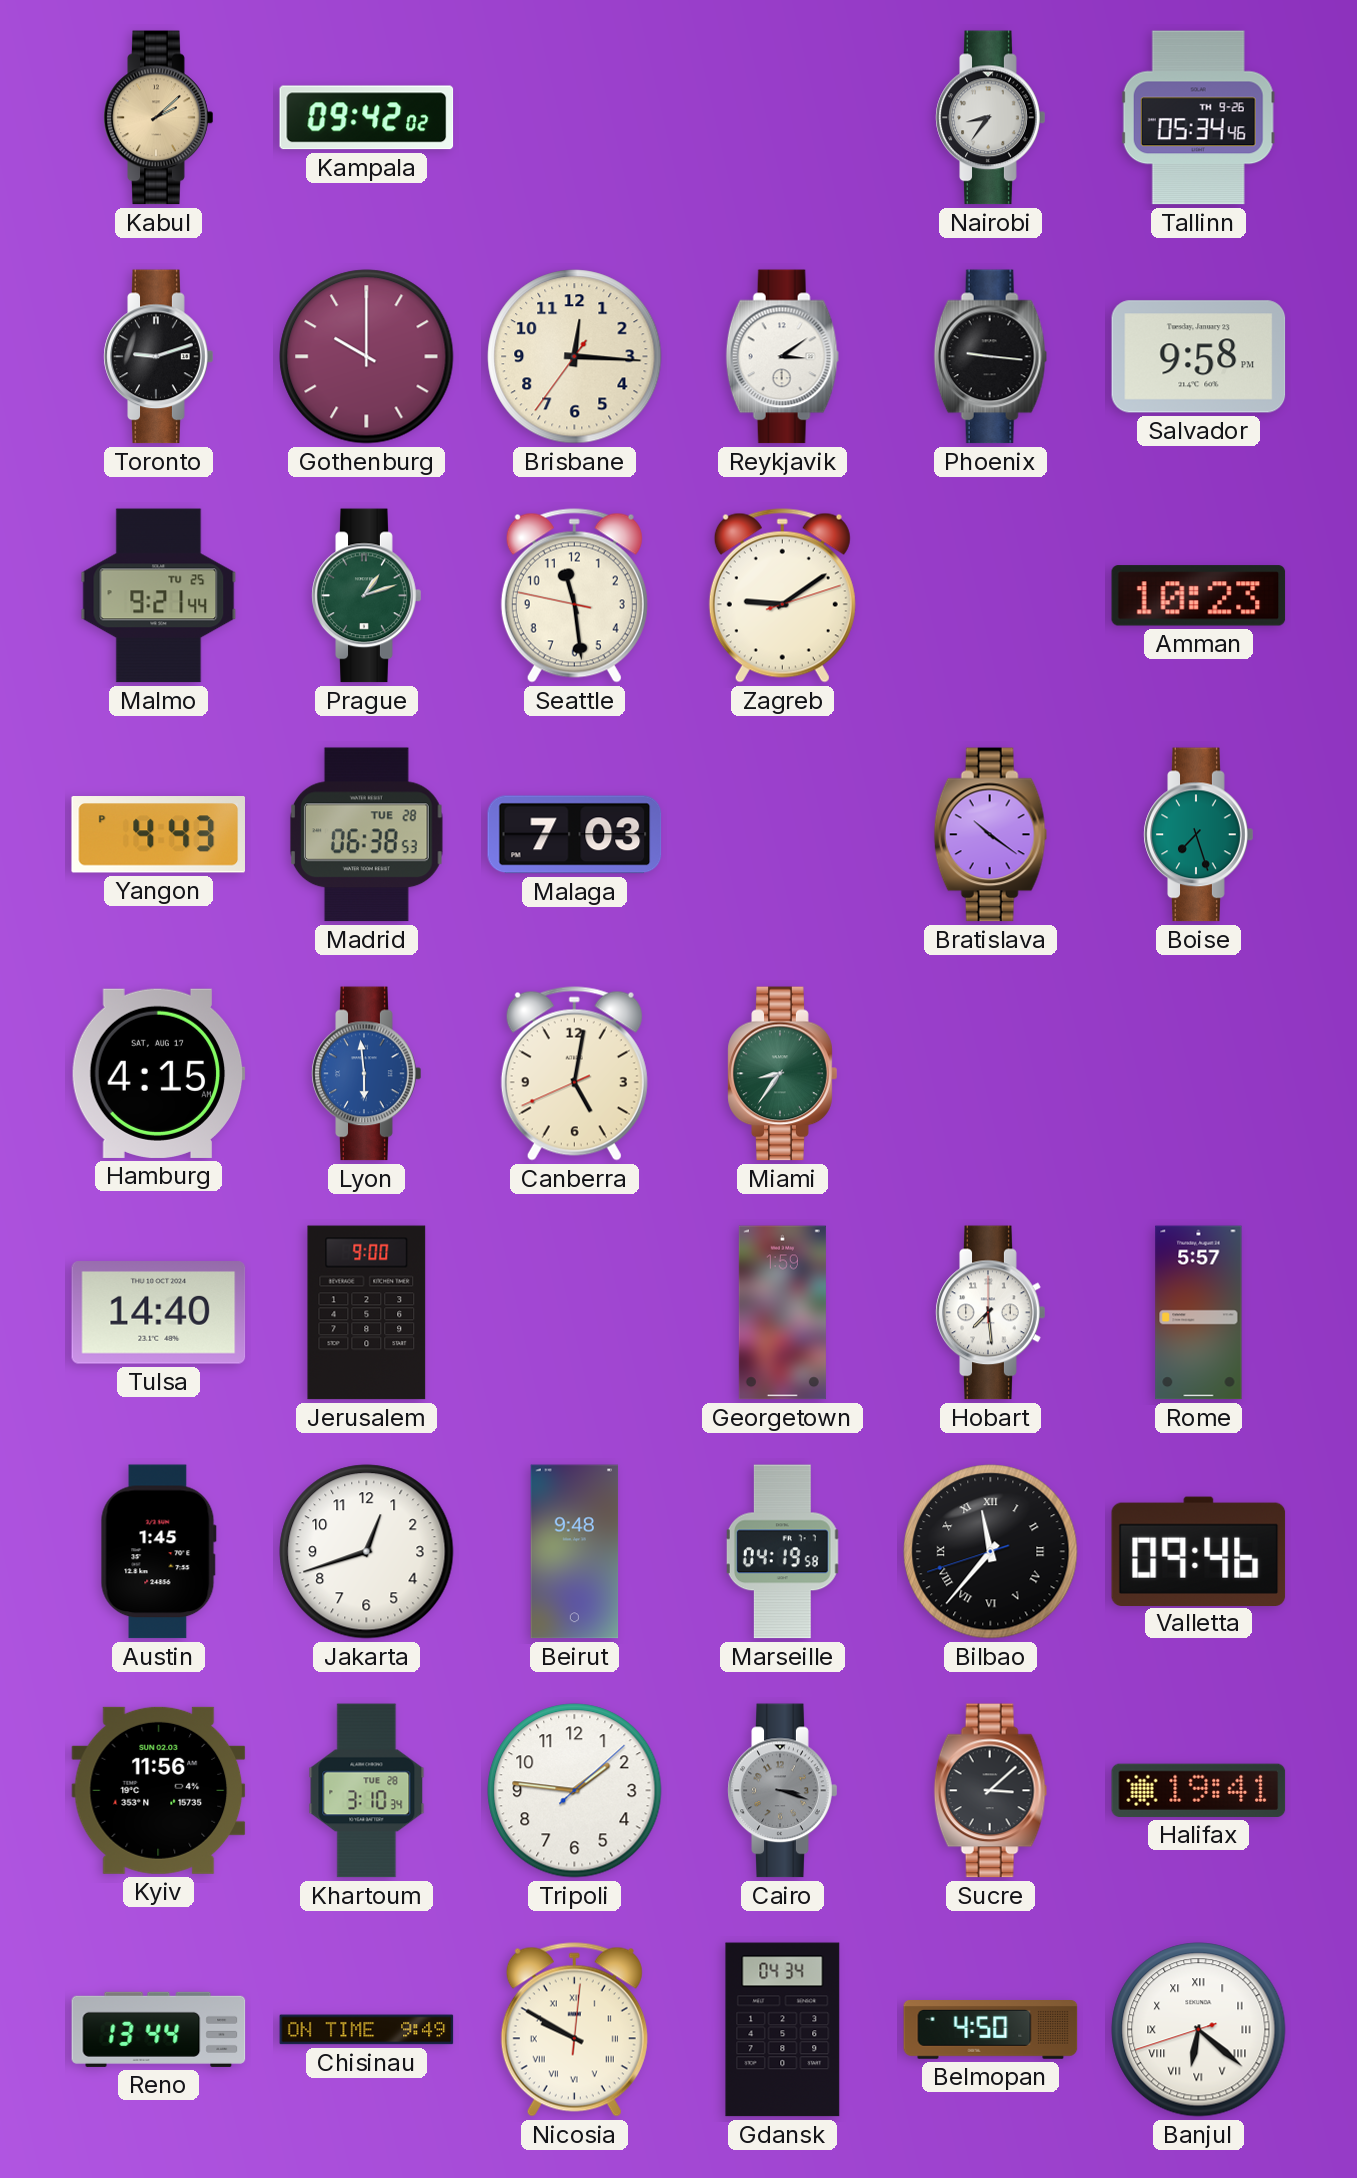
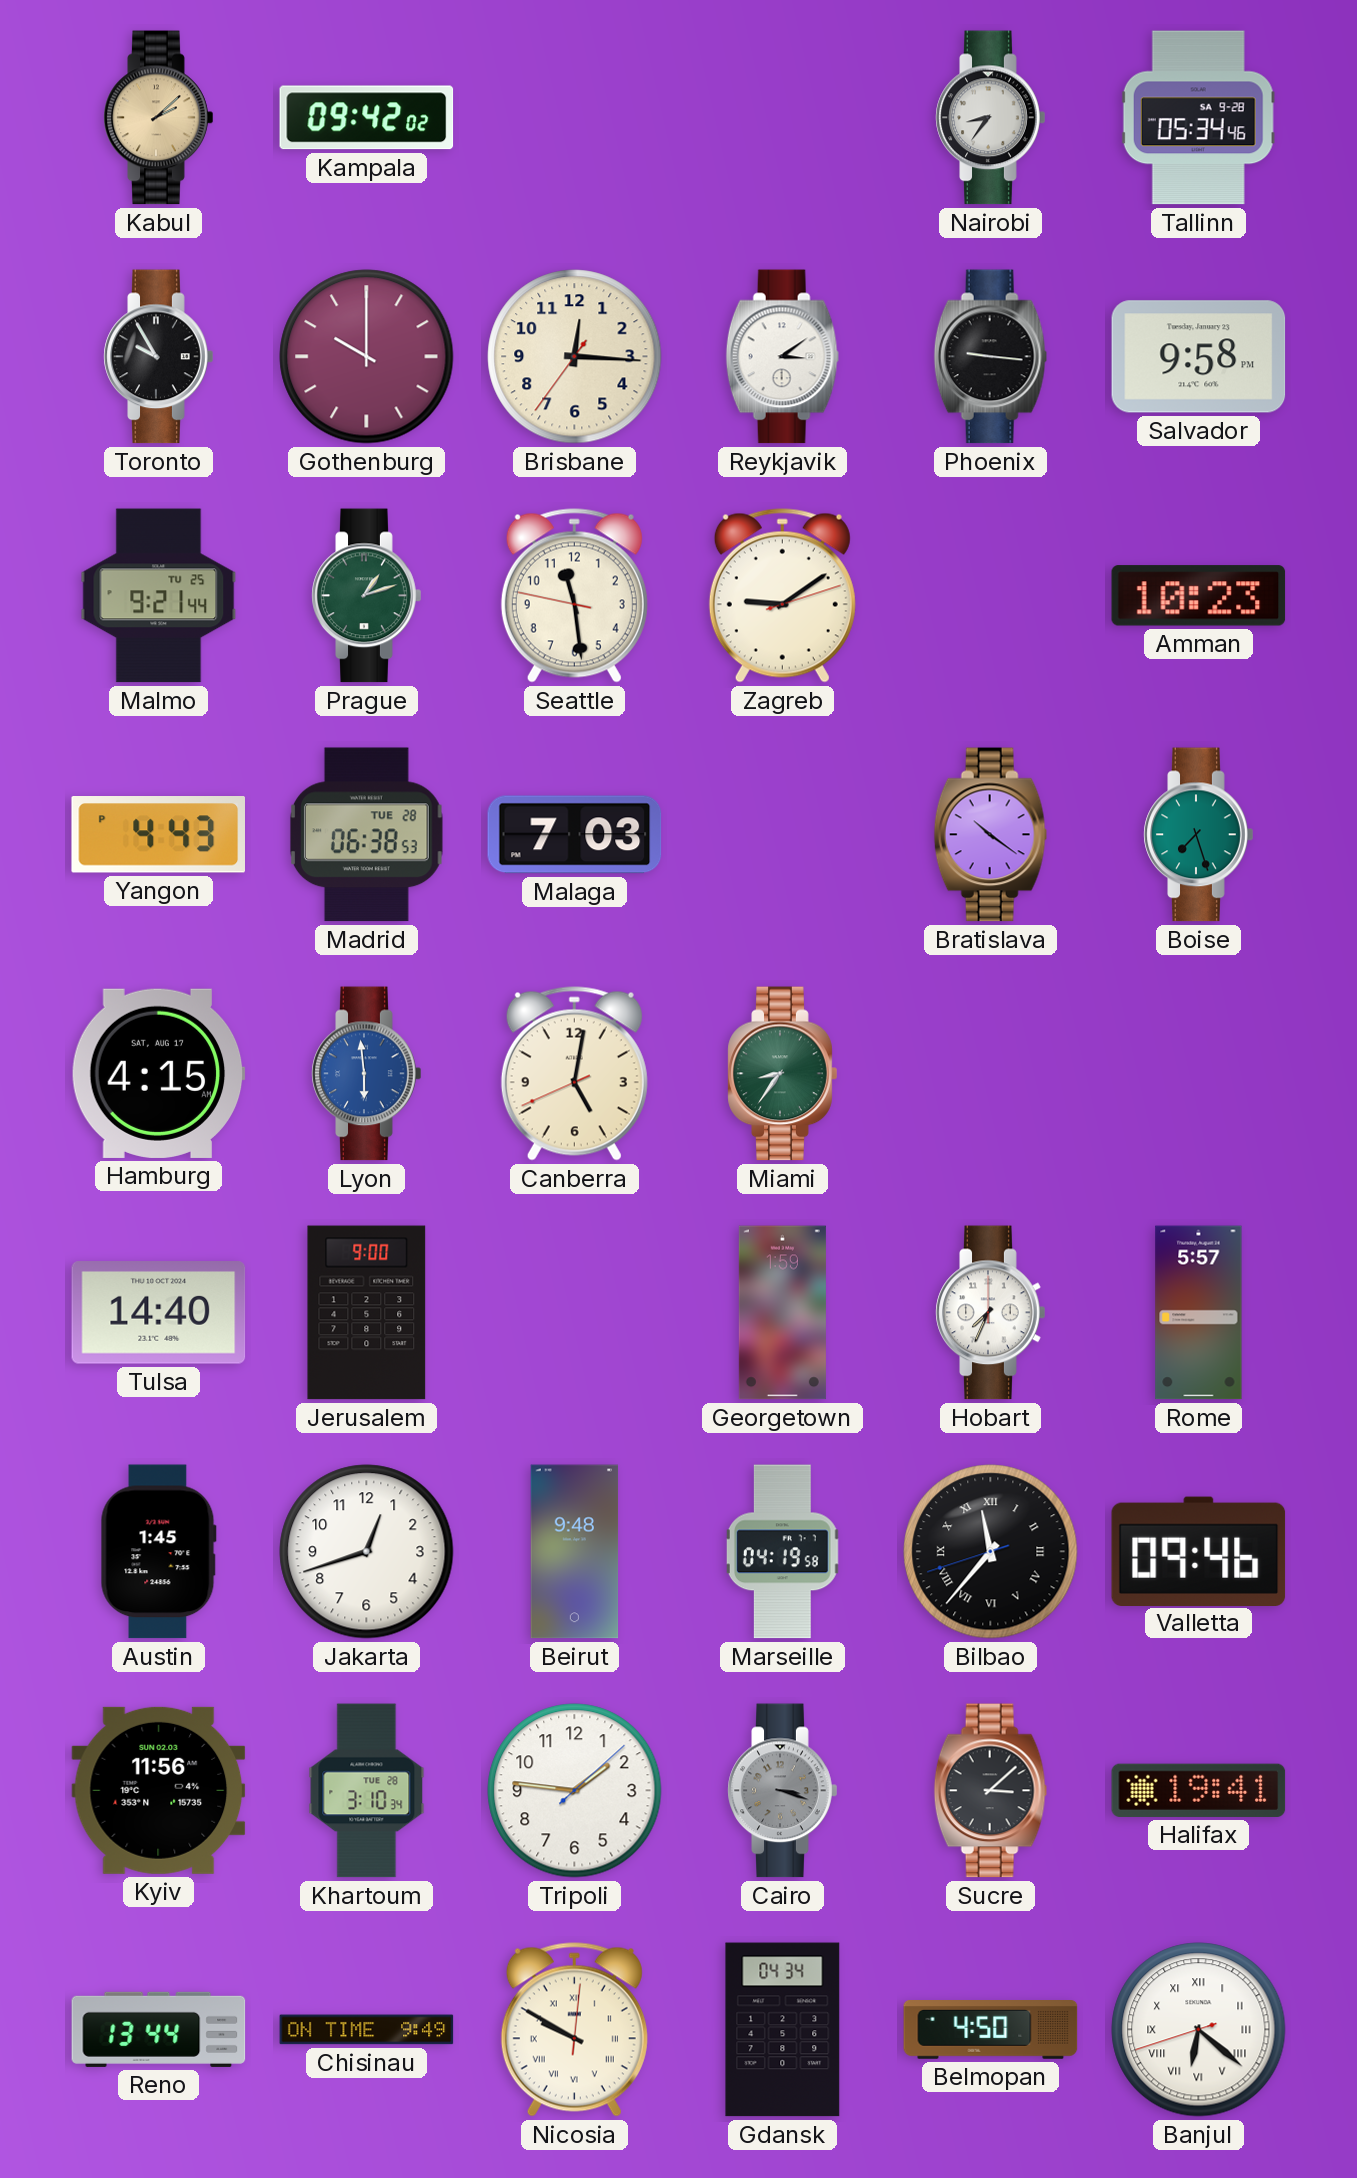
Tallinn date: TH 9-26 -> SA 9-28 (1198, 118)
Toronto: 9:12 -> 9:55 (159, 357)
Hobart: 7:29 -> 7:34 (991, 1313)
